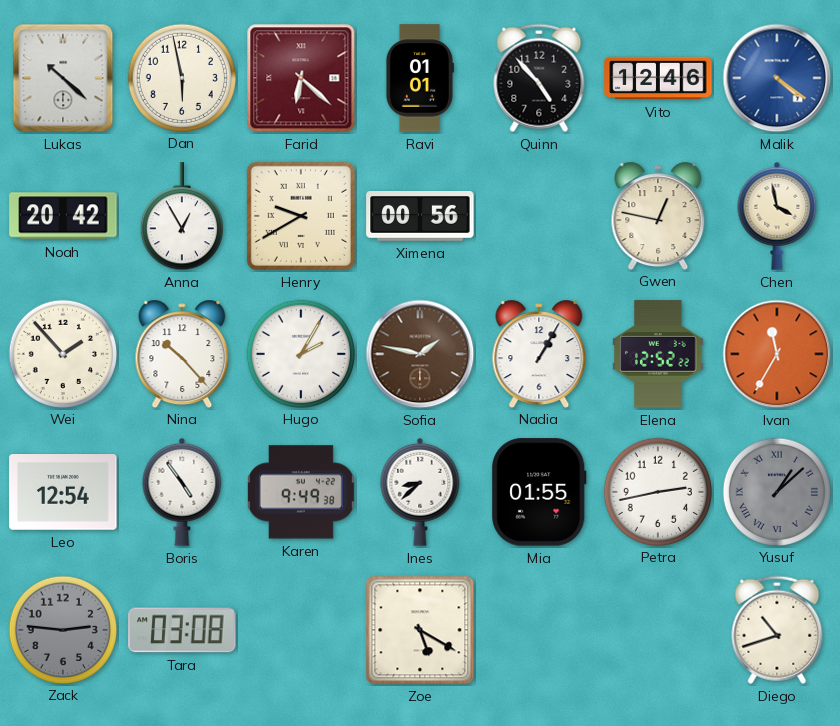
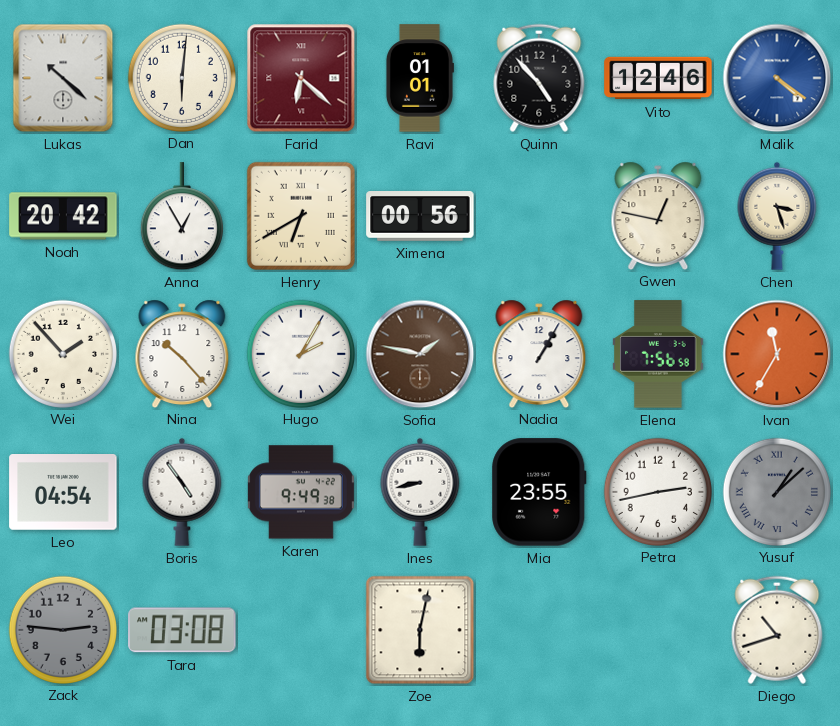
Dan: 5:58 -> 6:01 (181, 77)
Henry: 9:40 -> 6:40 (301, 216)
Chen: 3:58 -> 3:27 (777, 216)
Elena: 12:52 -> 7:56 (658, 354)
Leo: 12:54 -> 04:54 (63, 493)
Ines: 8:38 -> 8:43 (420, 492)
Mia: 01:55 -> 23:55 (539, 492)
Zoe: 5:20 -> 6:02 (420, 630)
